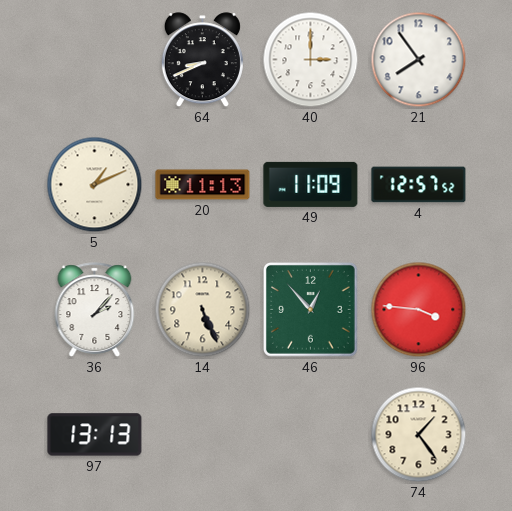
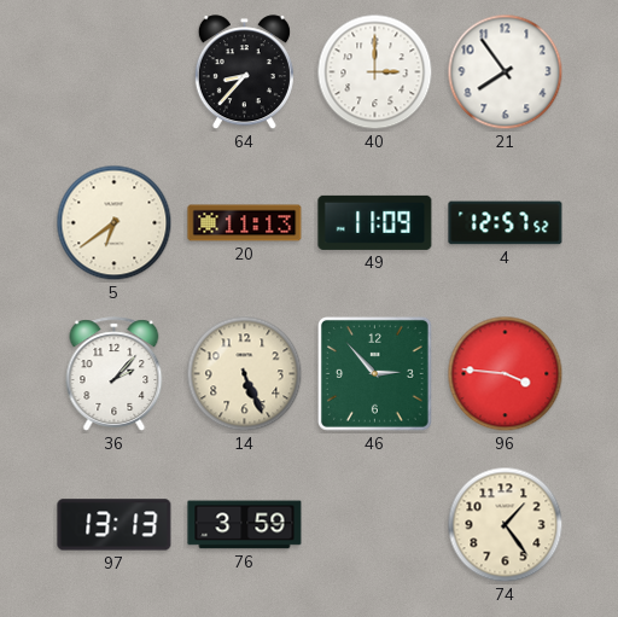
64: 8:41 -> 8:37 (244, 72)
5: 1:11 -> 6:39 (115, 223)
46: 12:53 -> 2:53 (375, 374)
76: none -> 3:59 (245, 525)
